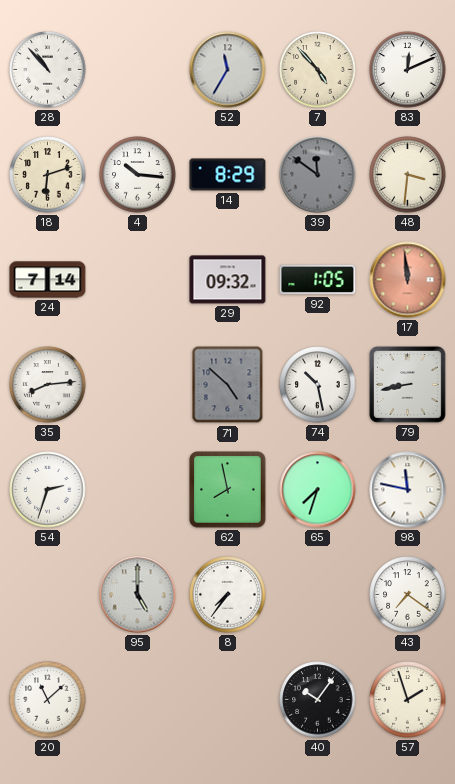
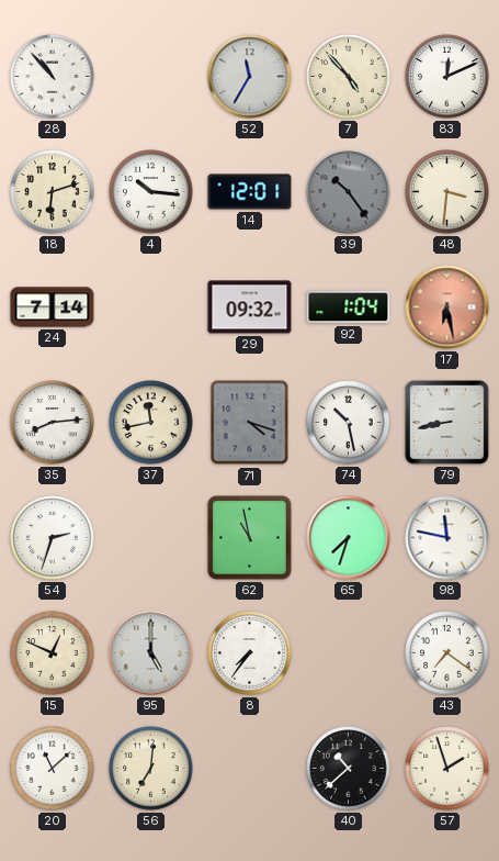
14: 8:29 -> 12:01 (250, 192)
39: 11:51 -> 10:24 (349, 192)
92: 1:05 -> 1:04 (349, 307)
17: 11:59 -> 6:28 (447, 307)
37: none -> 11:43 (151, 423)
71: 4:52 -> 4:18 (250, 423)
62: 7:58 -> 10:58 (250, 538)
15: none -> 12:49 (53, 653)
56: none -> 7:01 (151, 769)
40: 10:06 -> 10:38 (349, 769)
